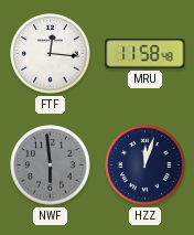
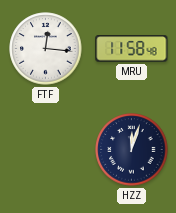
NWF: 5:59 -> none (51, 165)
